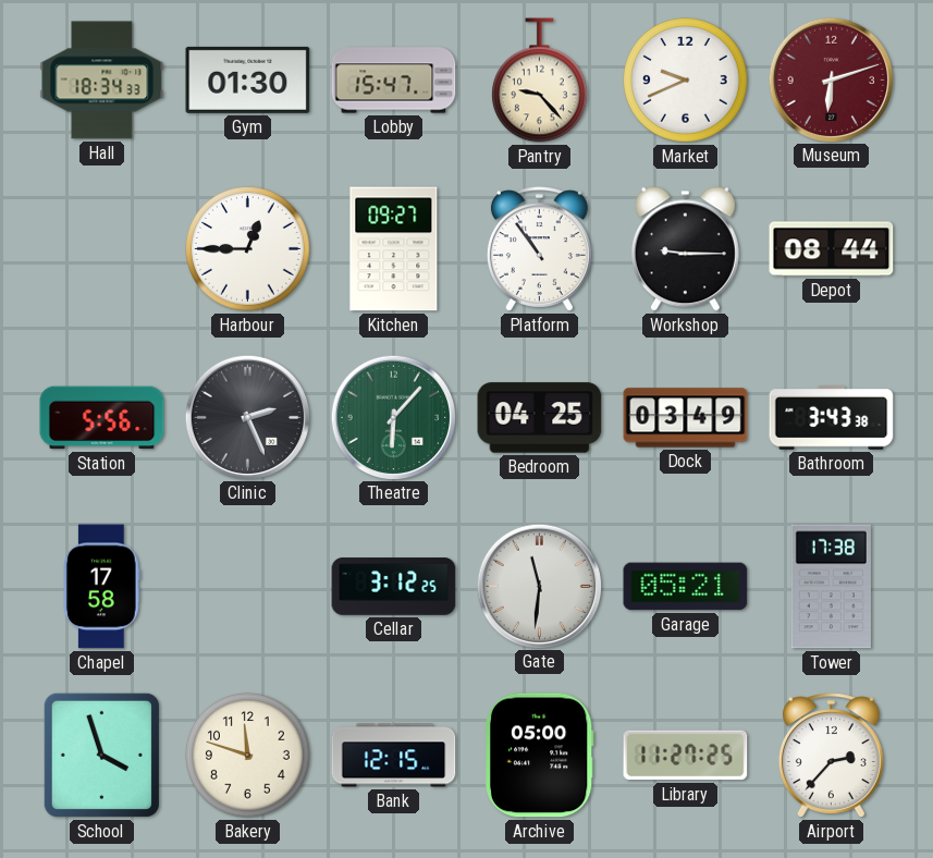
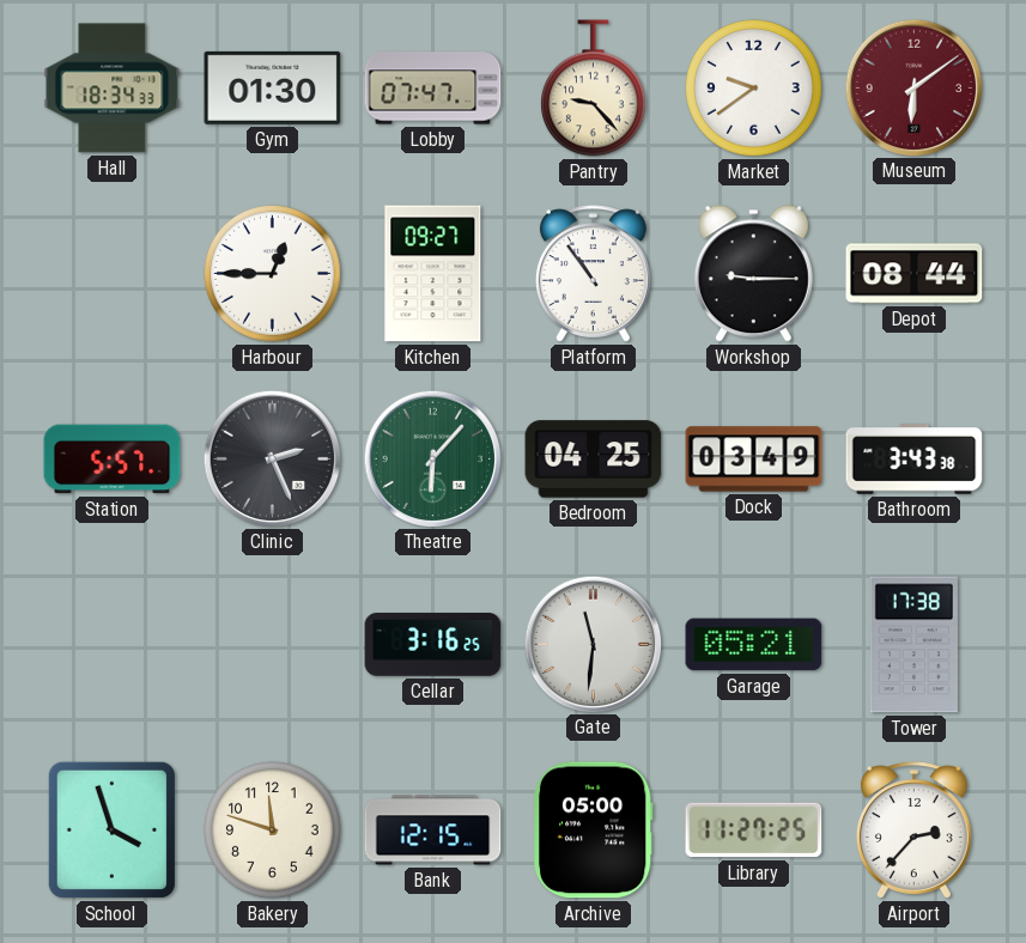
Lobby: 15:47 -> 07:47 (433, 89)
Market: 9:41 -> 9:39 (754, 89)
Museum: 6:12 -> 6:09 (915, 87)
Station: 5:56 -> 5:57 (113, 460)
Chapel: 17:58 -> none (101, 587)
Cellar: 3:12 -> 3:16 (433, 645)
